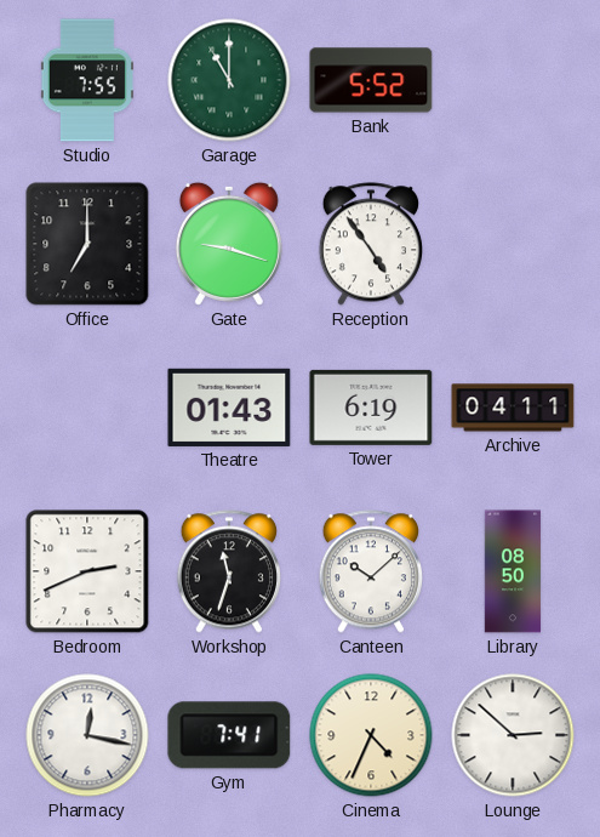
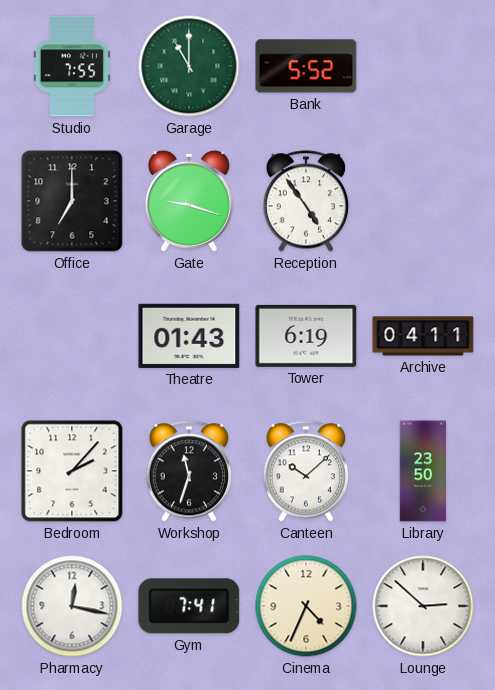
Bedroom: 2:41 -> 2:07 (72, 471)
Library: 08:50 -> 23:50 (423, 471)
